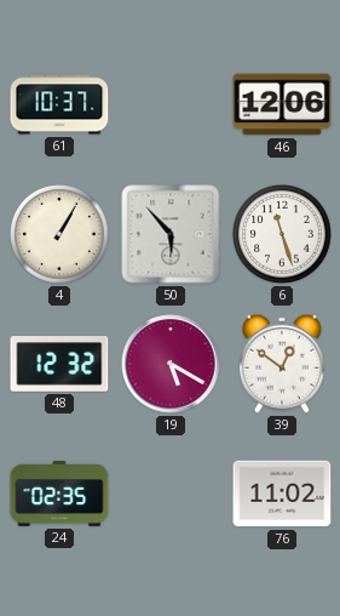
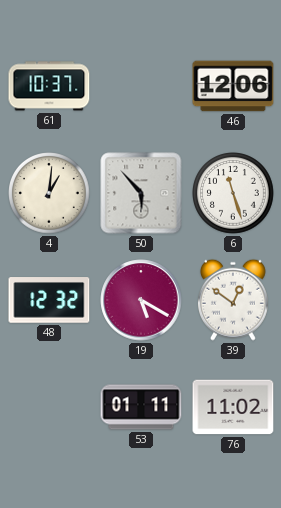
4: 1:05 -> 1:01 (50, 194)
24: 02:35 -> none (59, 495)
53: none -> 01:11 (141, 407)
